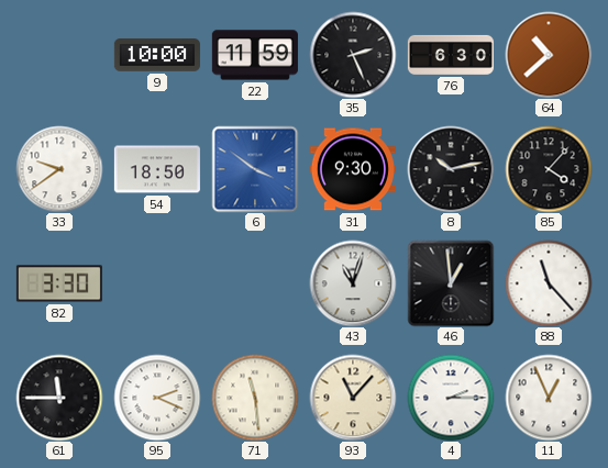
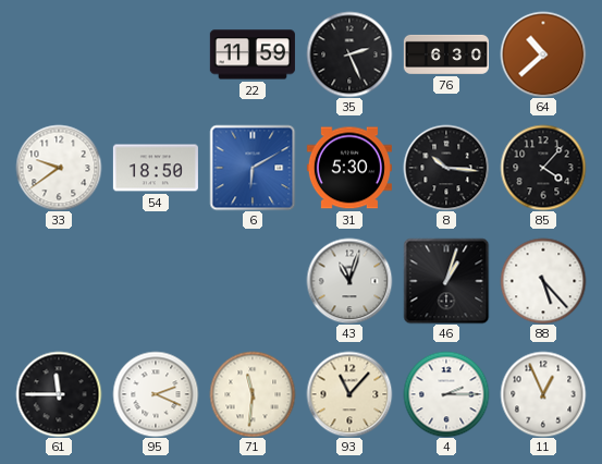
9: 10:00 -> none (157, 55)
6: 3:51 -> 6:10 (253, 168)
31: 9:30 -> 5:30 (349, 168)
8: 10:13 -> 10:16 (446, 168)
82: 3:30 -> none (59, 283)
46: 12:59 -> 1:03 (446, 281)
88: 11:23 -> 5:23 (543, 281)
71: 11:29 -> 11:31 (253, 394)
